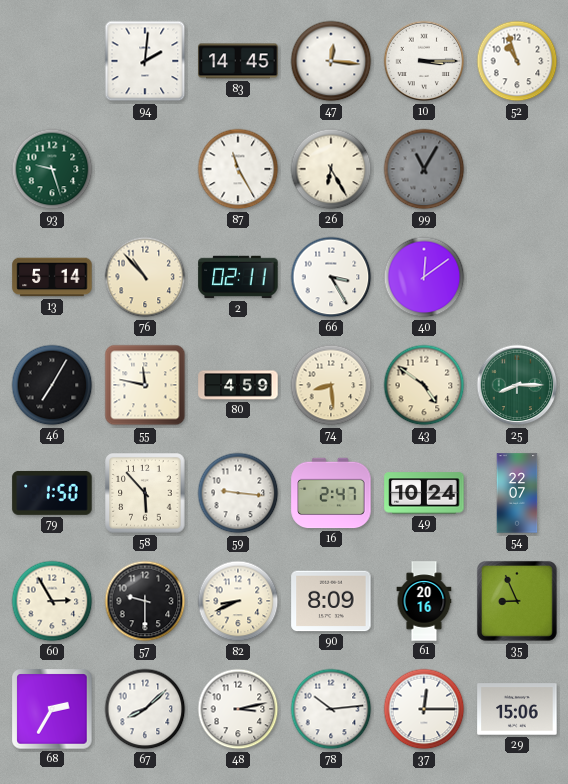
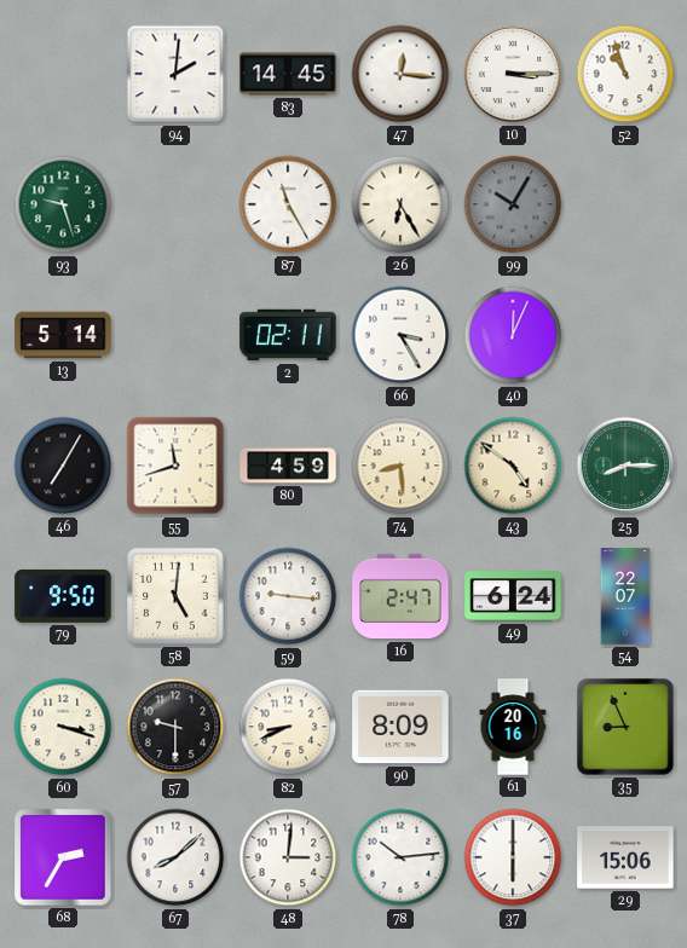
99: 11:05 -> 10:05 (513, 204)
76: 10:53 -> none (145, 277)
40: 12:09 -> 12:04 (513, 335)
55: 11:47 -> 11:42 (175, 466)
79: 1:50 -> 9:50 (63, 596)
58: 5:53 -> 5:01 (175, 596)
49: 10:24 -> 6:24 (513, 596)
60: 2:55 -> 3:18 (63, 727)
48: 3:13 -> 3:01 (288, 857)
37: 12:15 -> 6:00 (513, 857)
